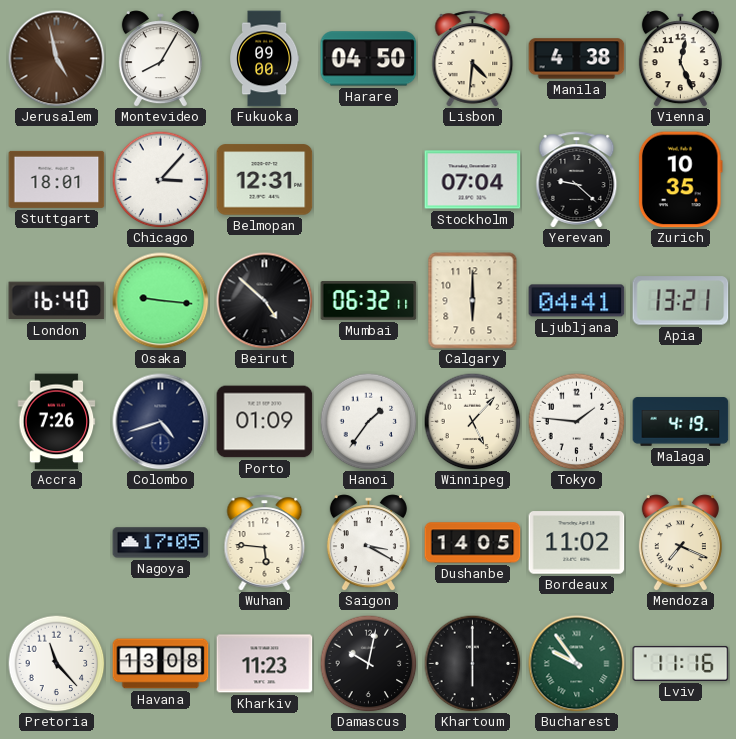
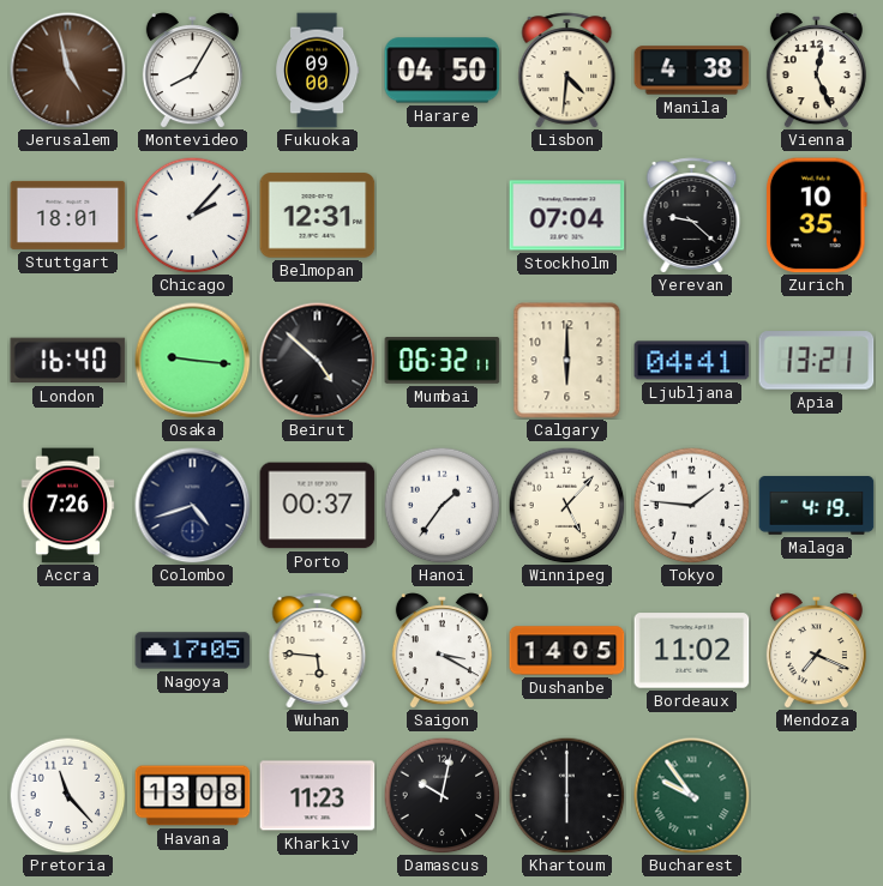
Chicago: 3:07 -> 2:07 (192, 215)
Porto: 01:09 -> 00:37 (318, 506)
Lviv: 11:16 -> none (681, 663)
